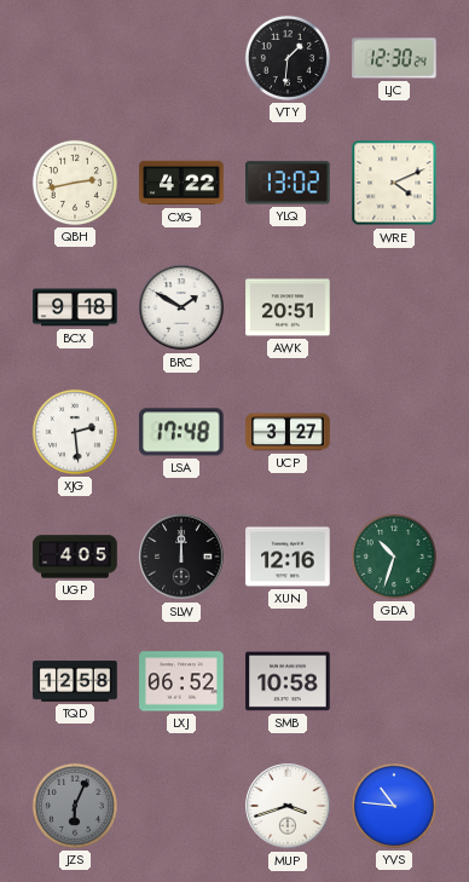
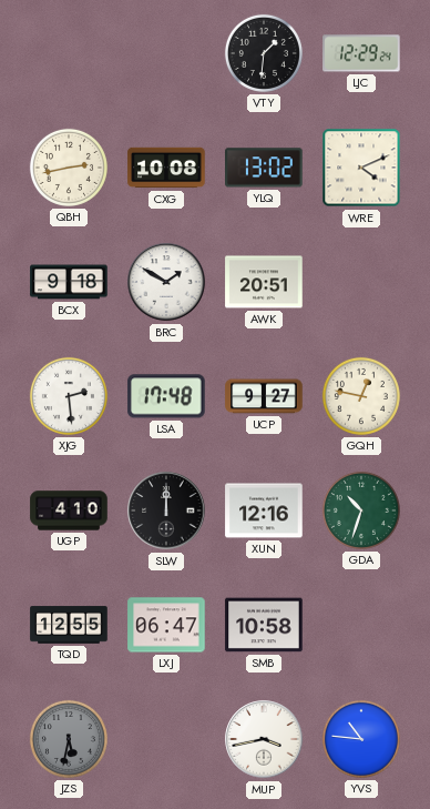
LJC: 12:30 -> 12:29 (361, 53)
CXG: 4:22 -> 10:08 (166, 168)
UCP: 3:27 -> 9:27 (264, 396)
GQH: none -> 12:47 (361, 396)
UGP: 4:05 -> 4:10 (69, 510)
TQD: 12:58 -> 12:55 (69, 625)
LXJ: 06:52 -> 06:47 (166, 625)
JZS: 6:04 -> 5:32 (69, 739)
MUP: 3:42 -> 3:43 (264, 739)
